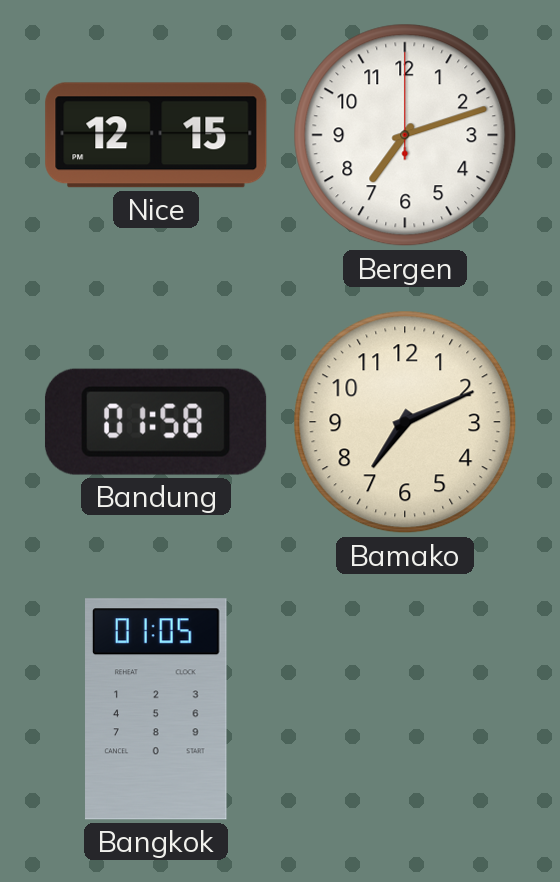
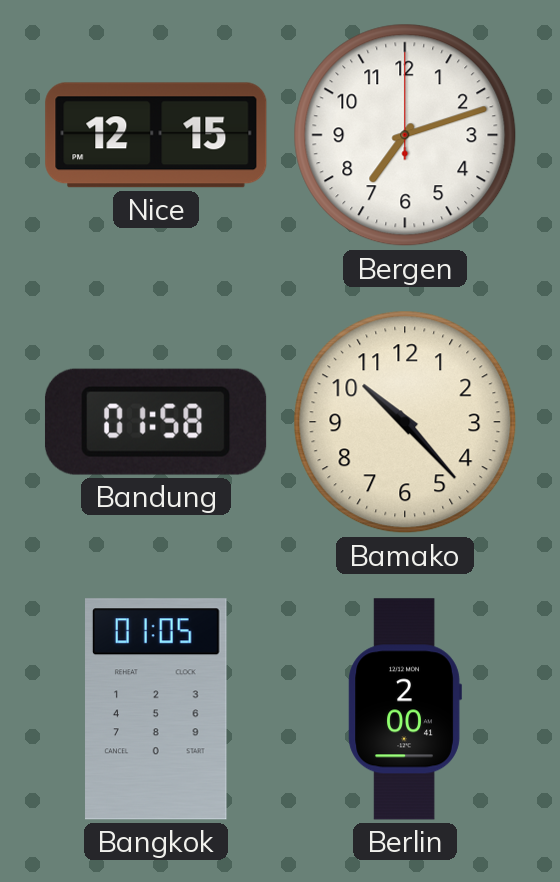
Bamako: 7:11 -> 10:23 (405, 422)
Berlin: none -> 2:00 (405, 709)
